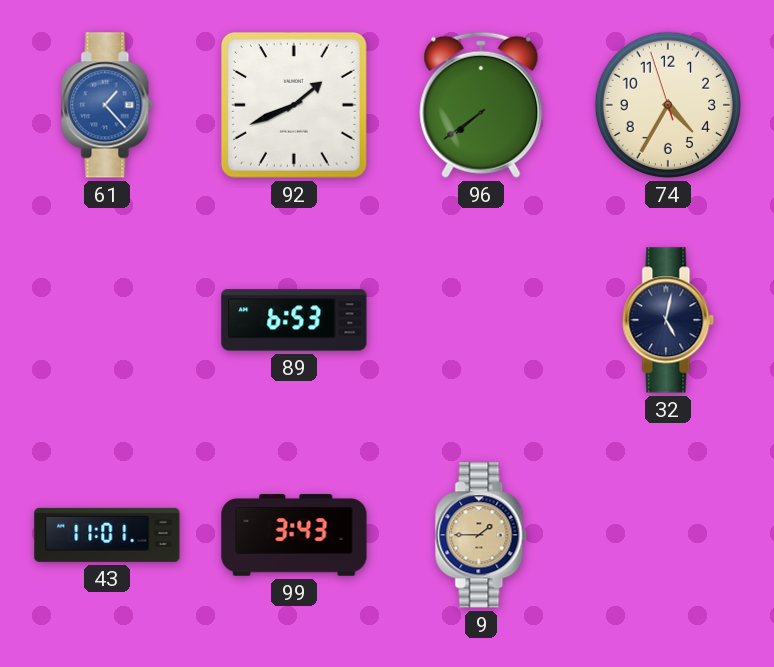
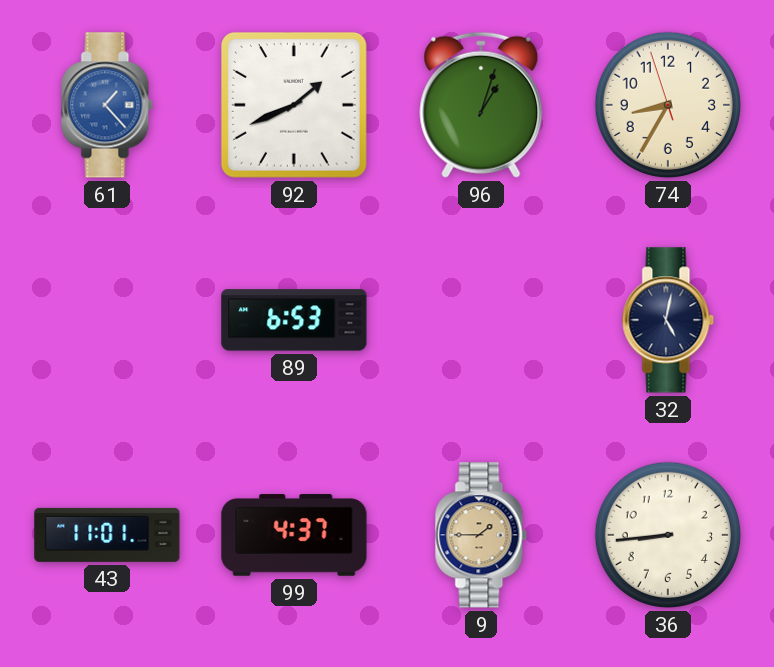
96: 7:39 -> 1:03 (481, 105)
74: 4:34 -> 8:34 (668, 105)
99: 3:43 -> 4:37 (294, 535)
36: none -> 8:44 (668, 535)
